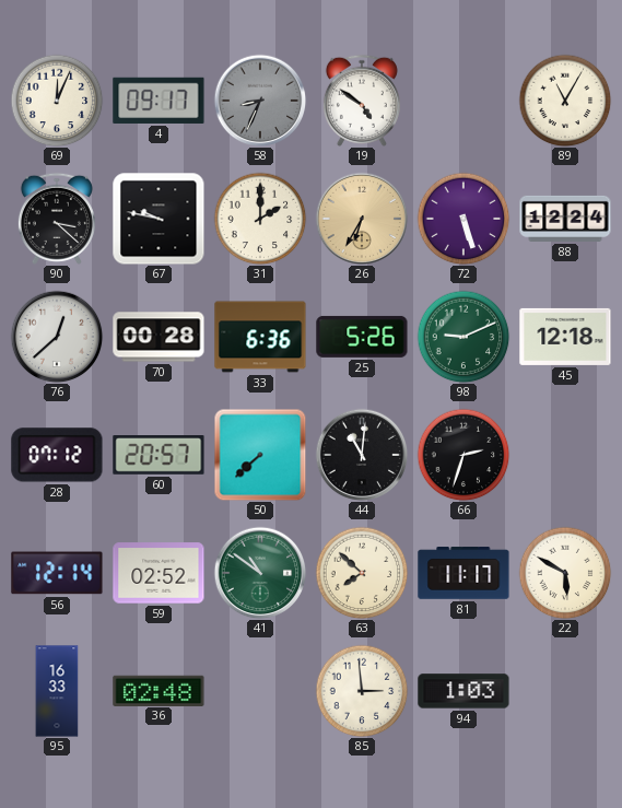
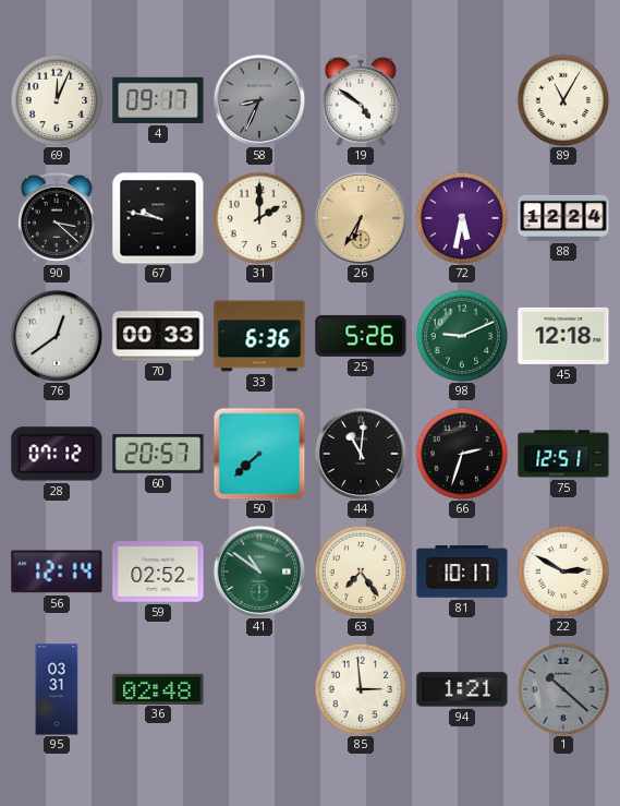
72: 5:27 -> 5:32 (462, 218)
76: 12:38 -> 12:39 (57, 336)
70: 00:28 -> 00:33 (158, 336)
75: none -> 12:51 (563, 454)
63: 7:52 -> 7:24 (361, 572)
81: 11:17 -> 10:17 (462, 572)
22: 5:50 -> 2:50 (563, 572)
95: 16:33 -> 03:31 (57, 689)
94: 1:03 -> 1:21 (462, 689)
1: none -> 10:22 (563, 689)
